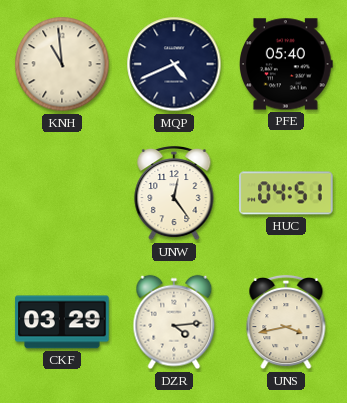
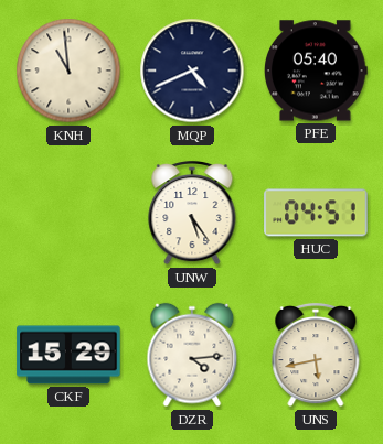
UNW: 12:24 -> 5:24 (192, 213)
CKF: 03:29 -> 15:29 (68, 355)
UNS: 3:43 -> 5:43 (316, 355)
